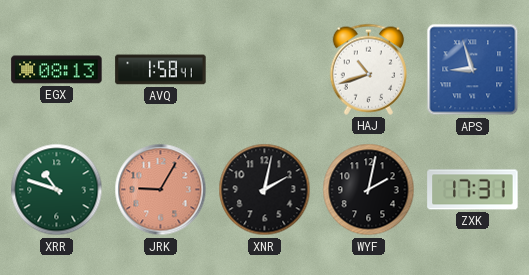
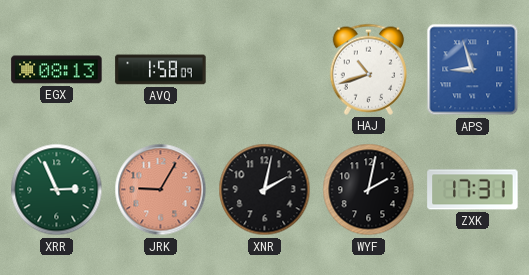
AVQ: 1:58:41 -> 1:58:09 (161, 70)
XRR: 10:48 -> 2:56 (57, 190)
